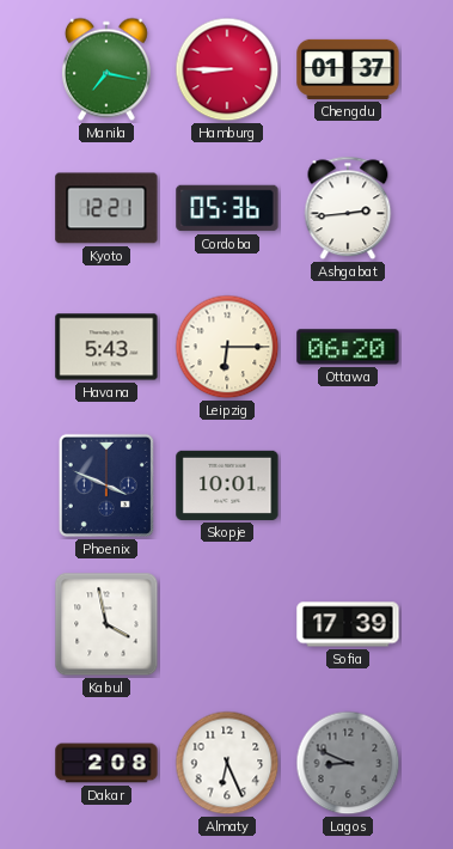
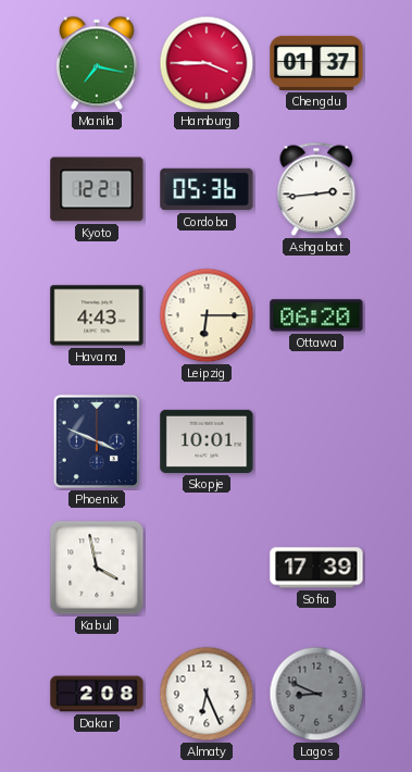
Hamburg: 8:45 -> 3:45 (207, 63)
Havana: 5:43 -> 4:43 (97, 315)
